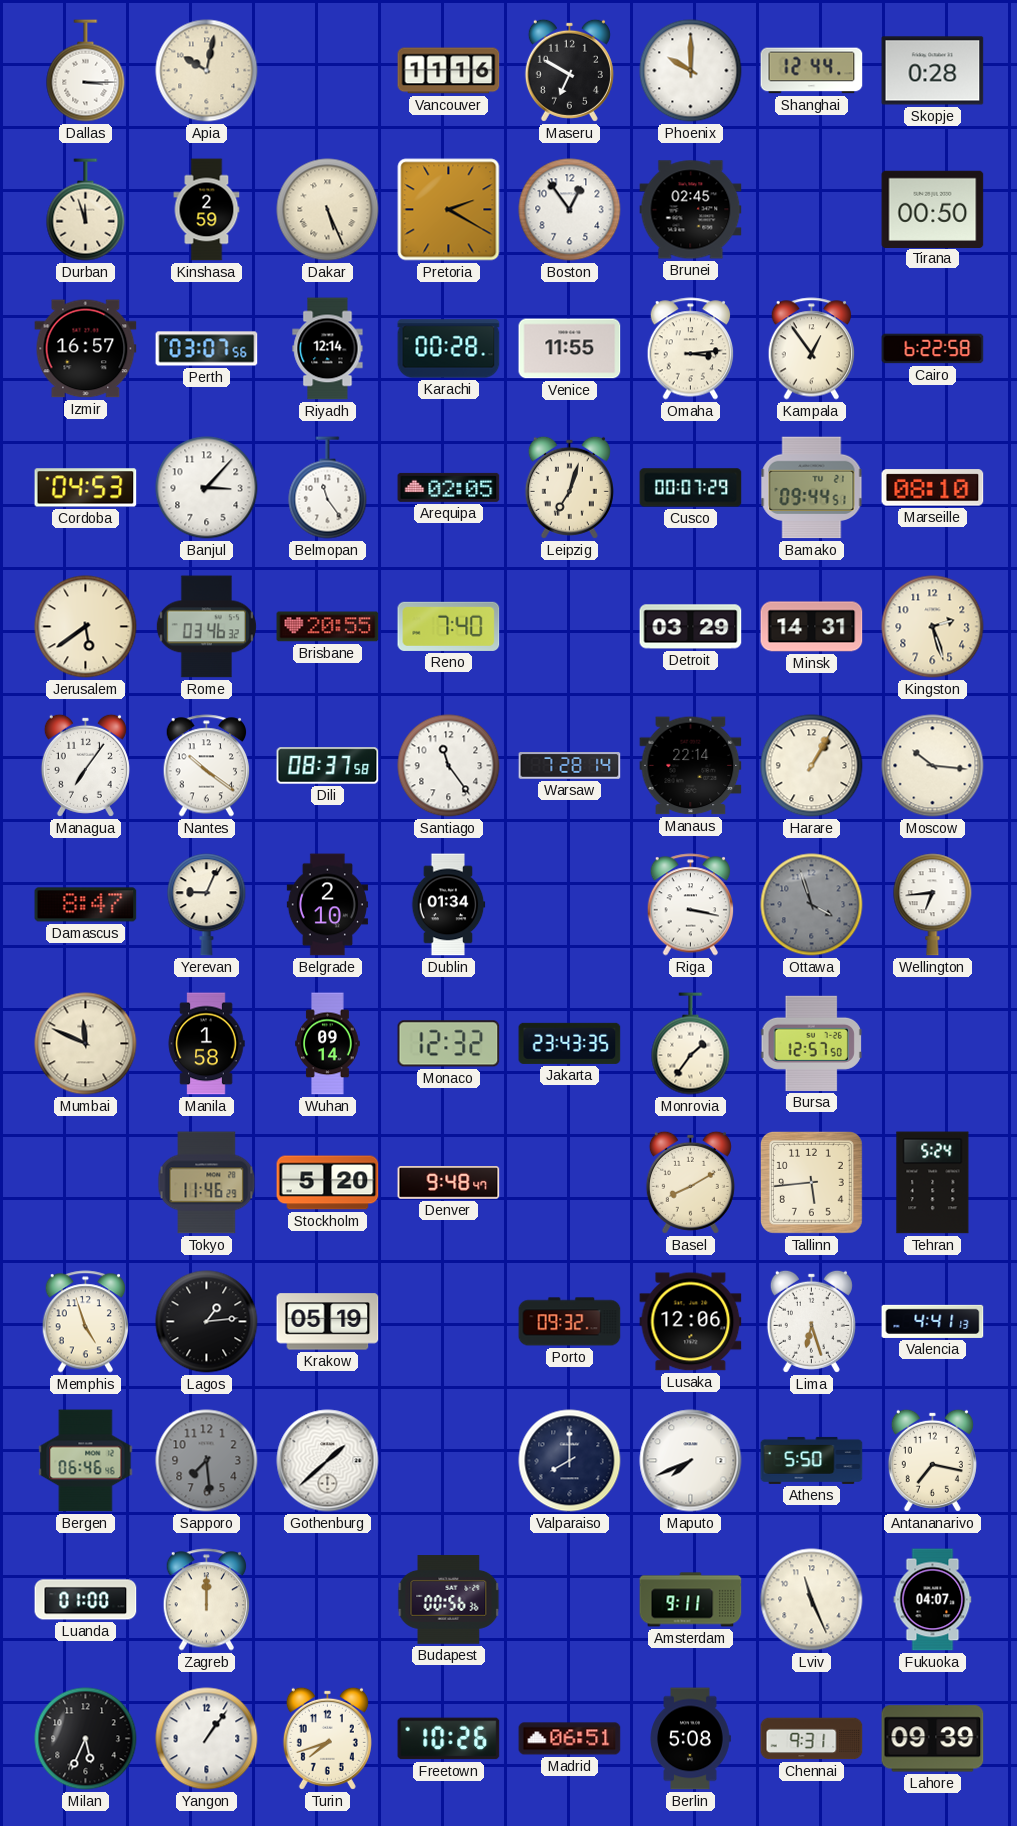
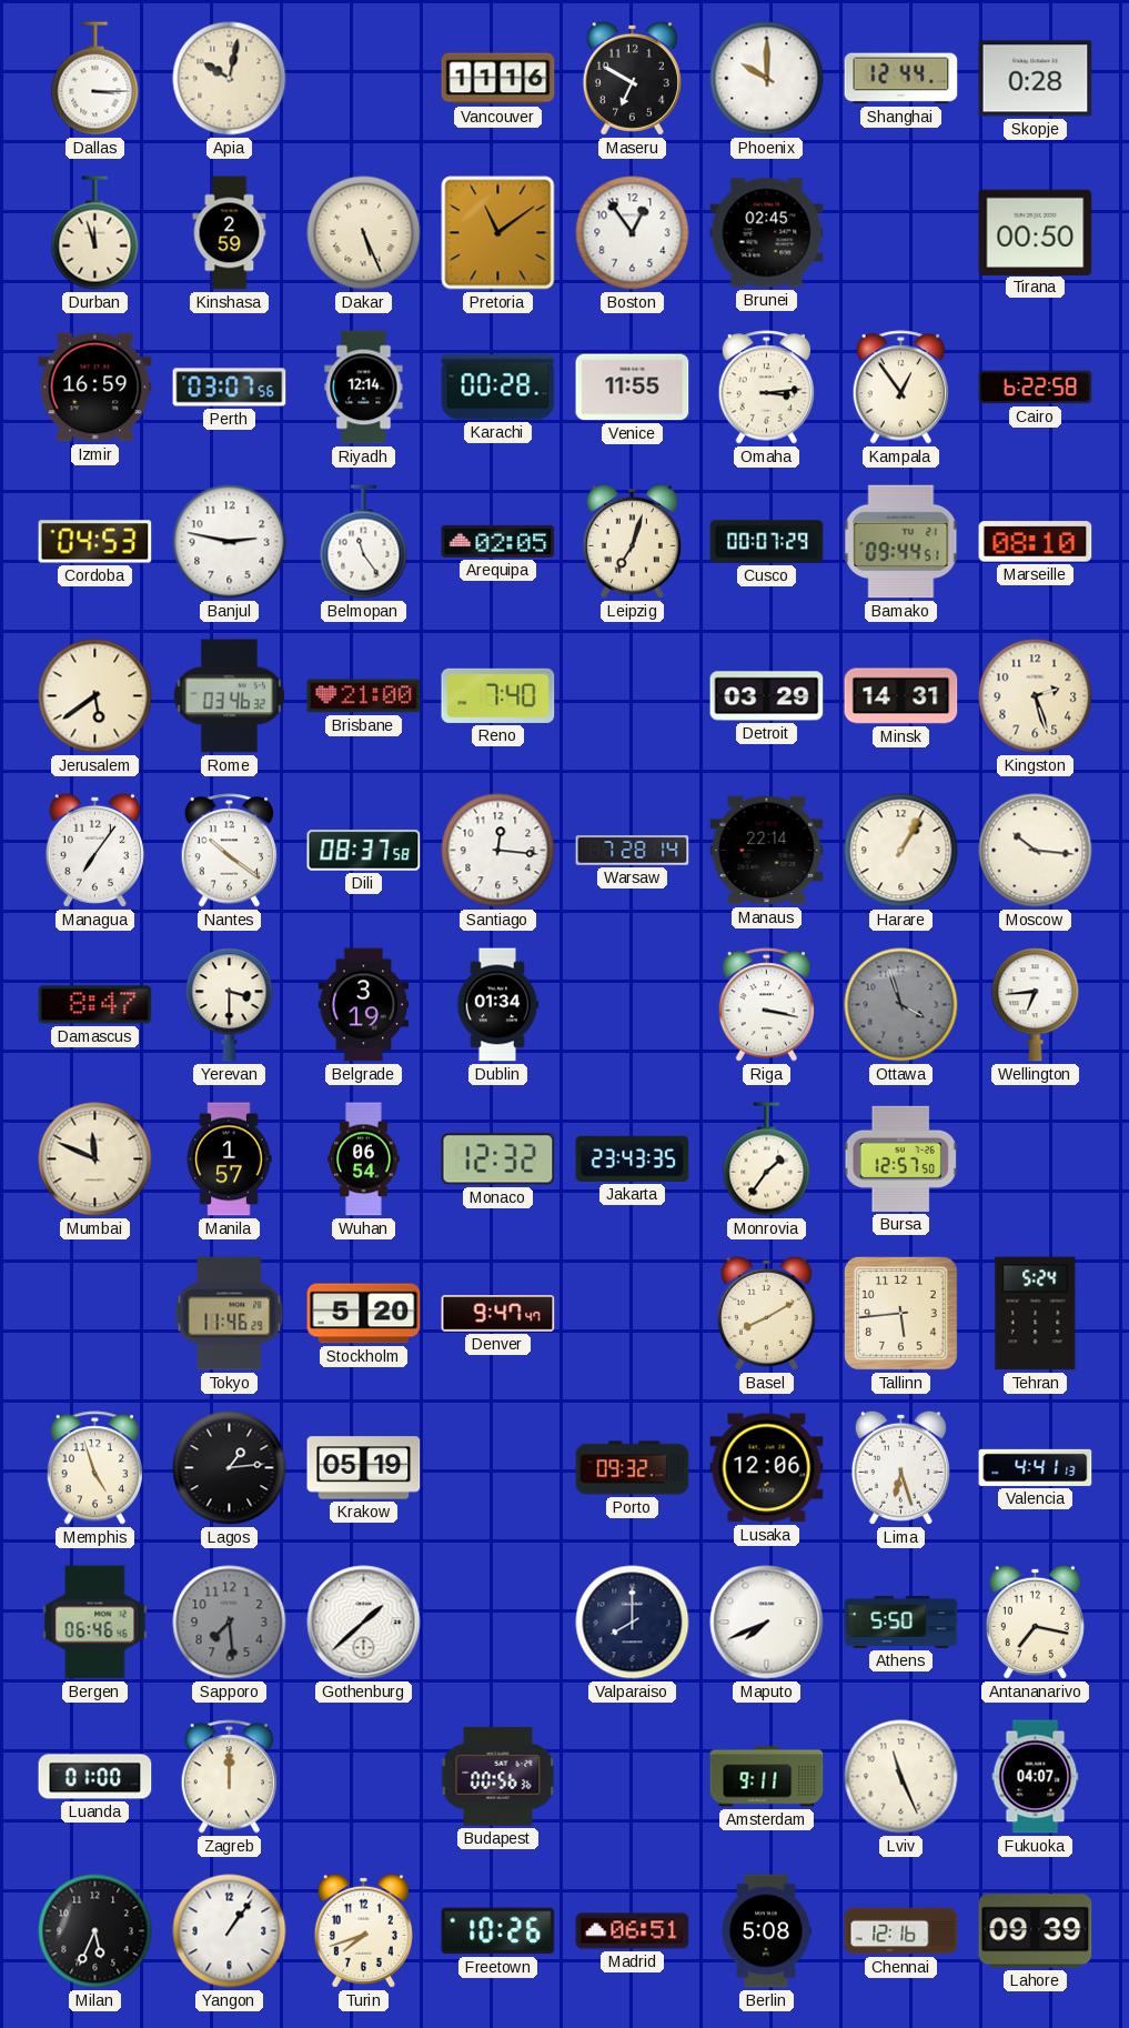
Pretoria: 2:20 -> 11:09 (498, 233)
Izmir: 16:57 -> 16:59 (95, 388)
Banjul: 3:07 -> 2:47 (230, 542)
Brisbane: 20:55 -> 21:00 (364, 696)
Santiago: 11:24 -> 12:16 (498, 851)
Yerevan: 9:04 -> 3:30 (230, 1005)
Belgrade: 2:10 -> 3:19 (363, 1005)
Manila: 1:58 -> 1:57 (229, 1159)
Wuhan: 09:14 -> 06:54 (364, 1159)
Denver: 9:48 -> 9:47 (498, 1314)
Chennai: 9:31 -> 12:16 (901, 1931)
